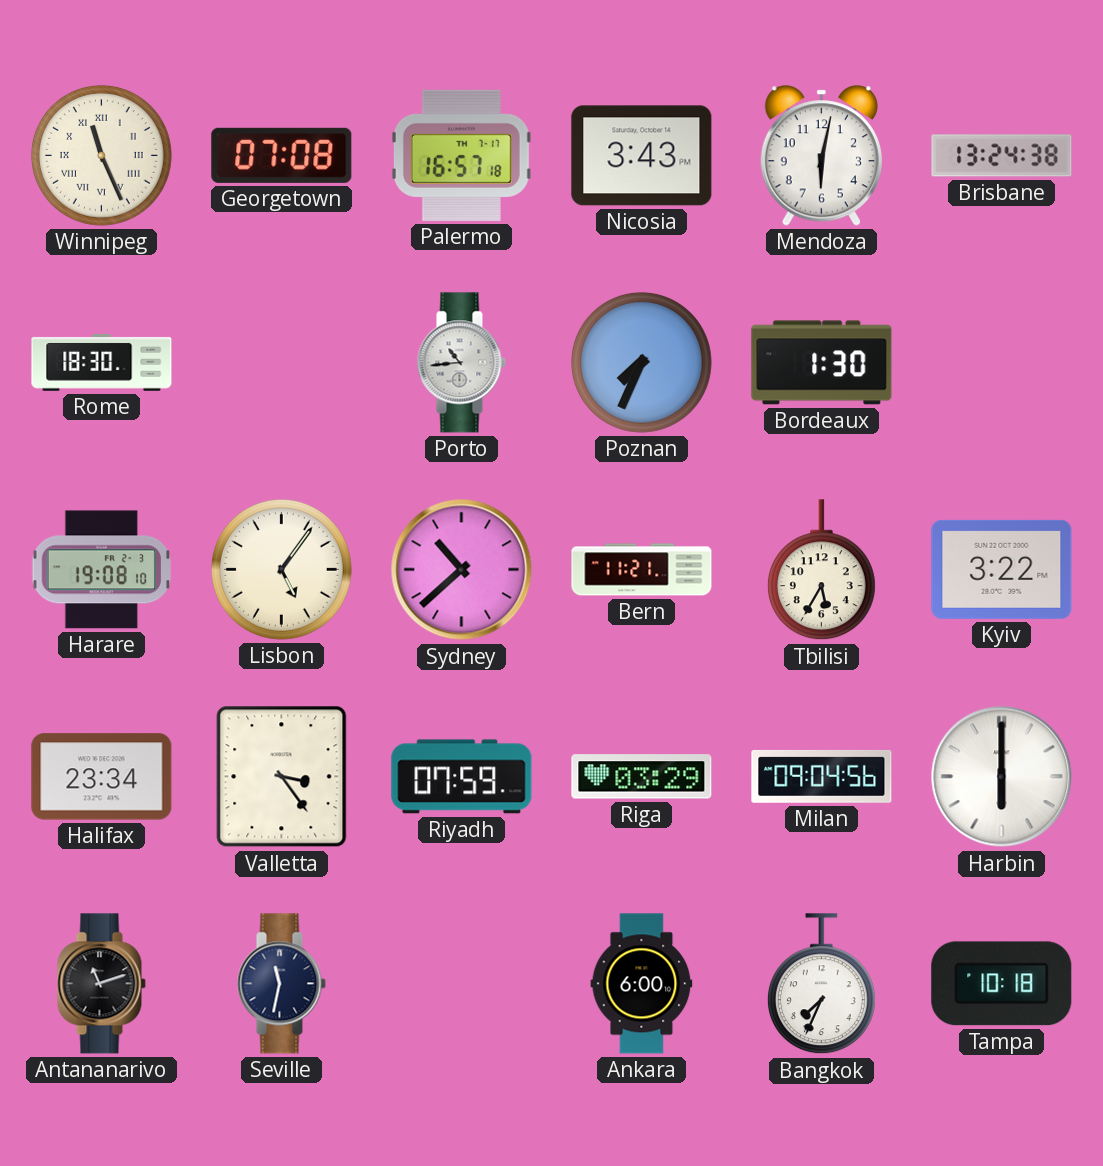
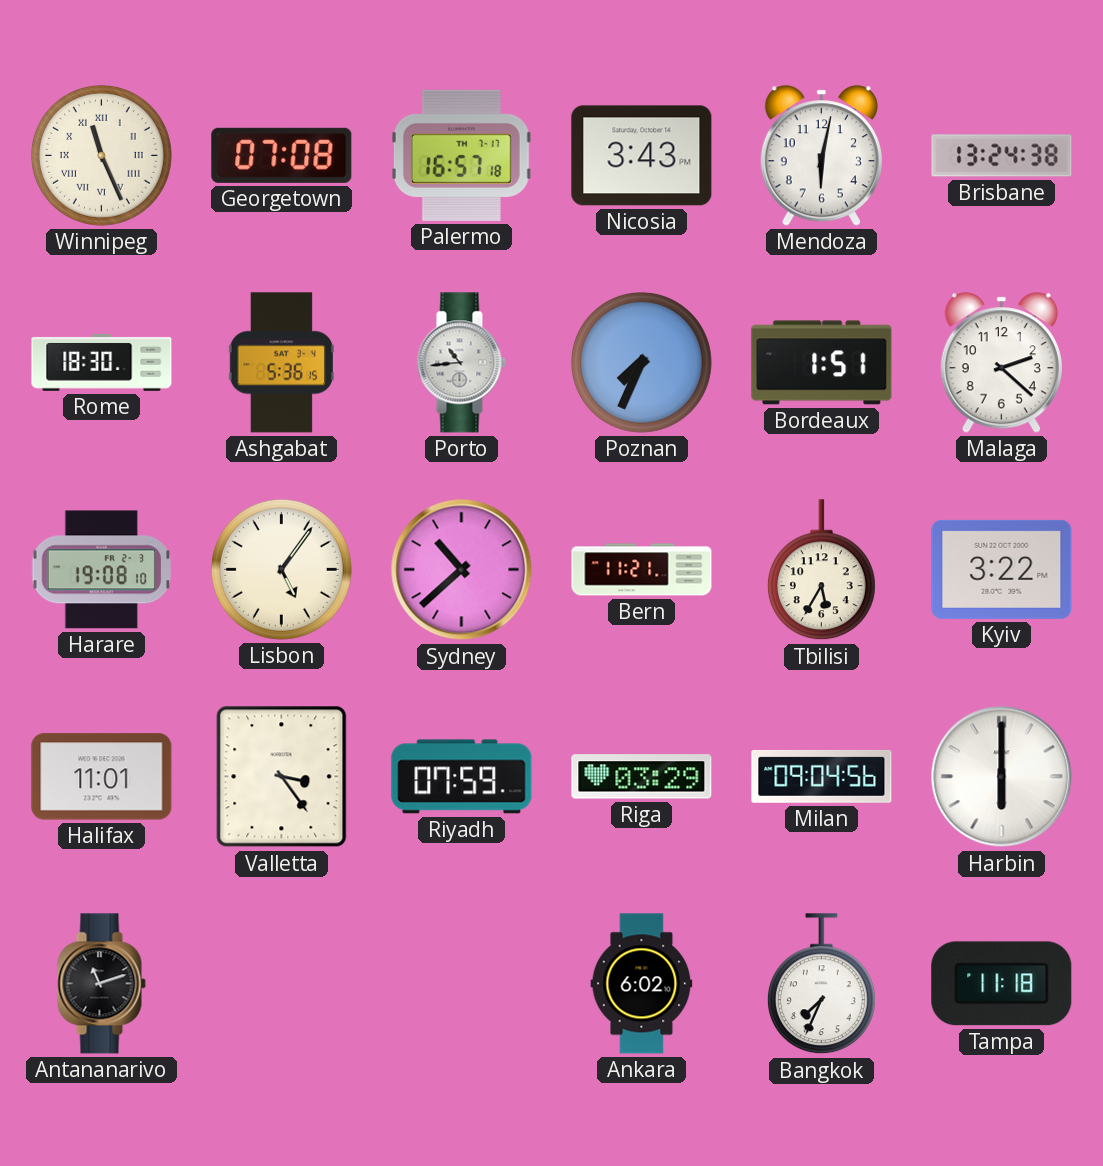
Ashgabat: none -> 5:36 (281, 363)
Bordeaux: 1:30 -> 1:51 (822, 363)
Malaga: none -> 2:22 (1001, 363)
Halifax: 23:34 -> 11:01 (102, 777)
Seville: 11:32 -> none (281, 984)
Ankara: 6:00 -> 6:02 (642, 984)
Tampa: 10:18 -> 11:18 (1002, 984)
